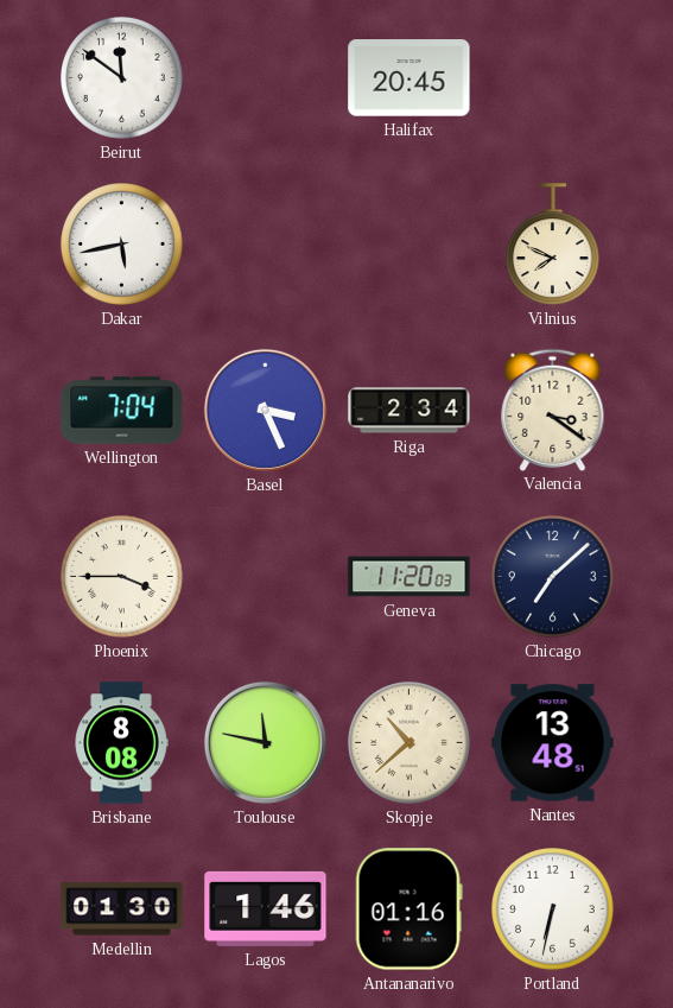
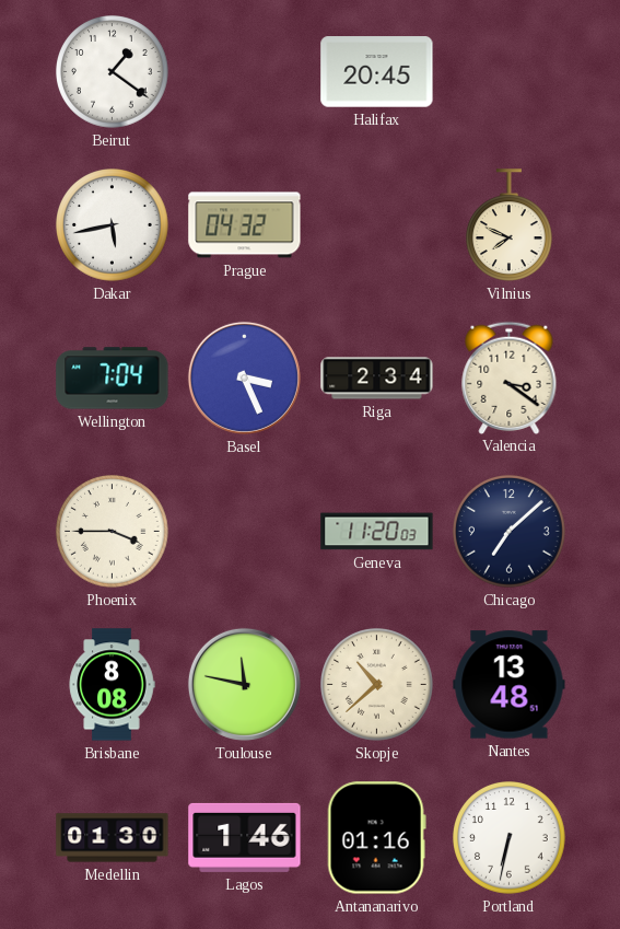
Beirut: 11:51 -> 1:21 (113, 72)
Prague: none -> 04:32 (245, 225)
